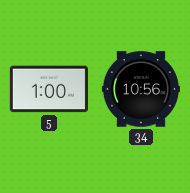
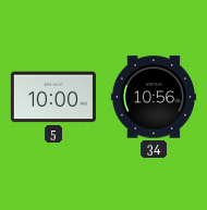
5: 1:00 -> 10:00 (53, 97)
